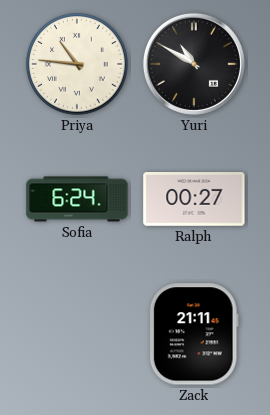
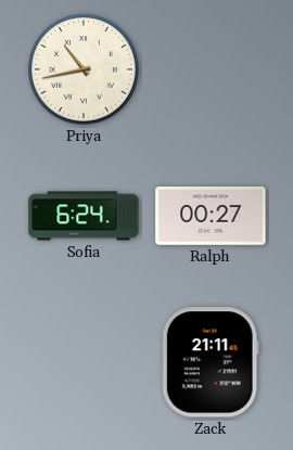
Priya: 10:46 -> 10:43 (84, 69)
Yuri: 10:50 -> none (194, 64)
